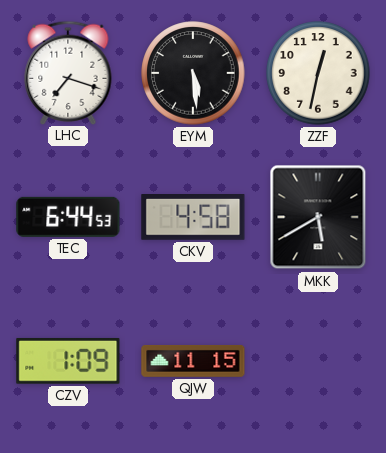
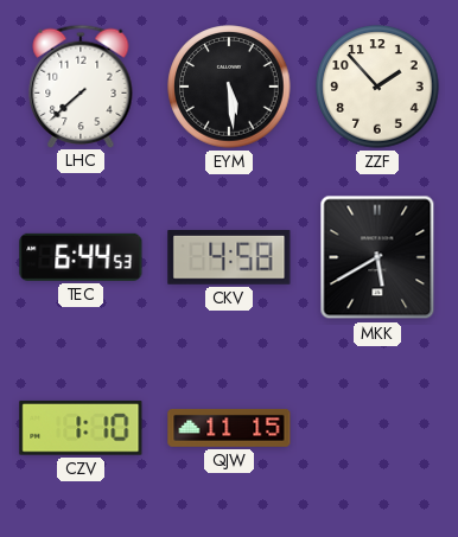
LHC: 7:18 -> 7:38 (81, 85)
ZZF: 12:32 -> 1:53 (377, 87)
CZV: 1:09 -> 1:10 (81, 428)
